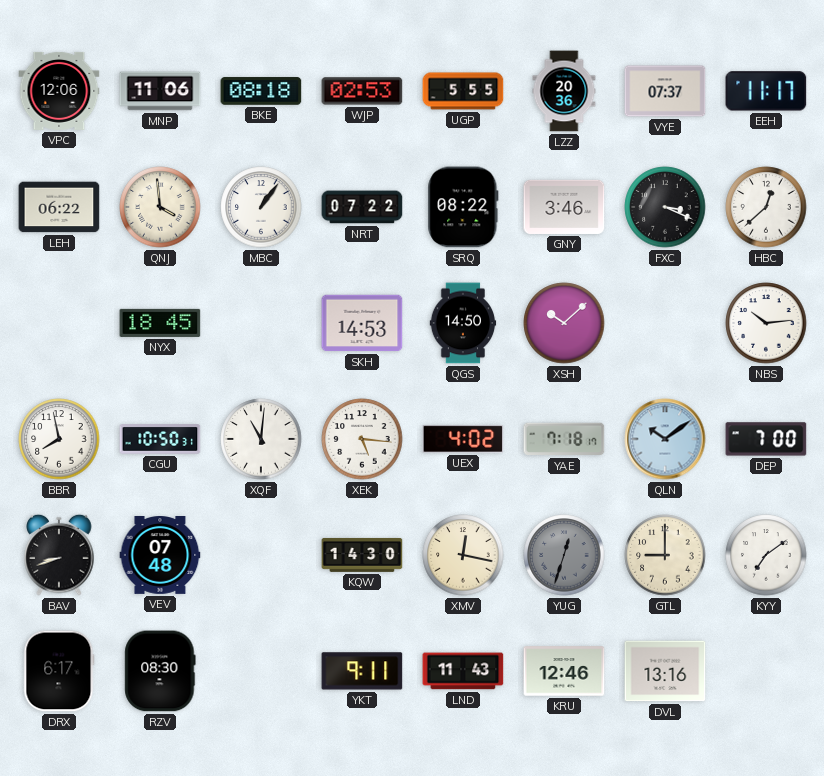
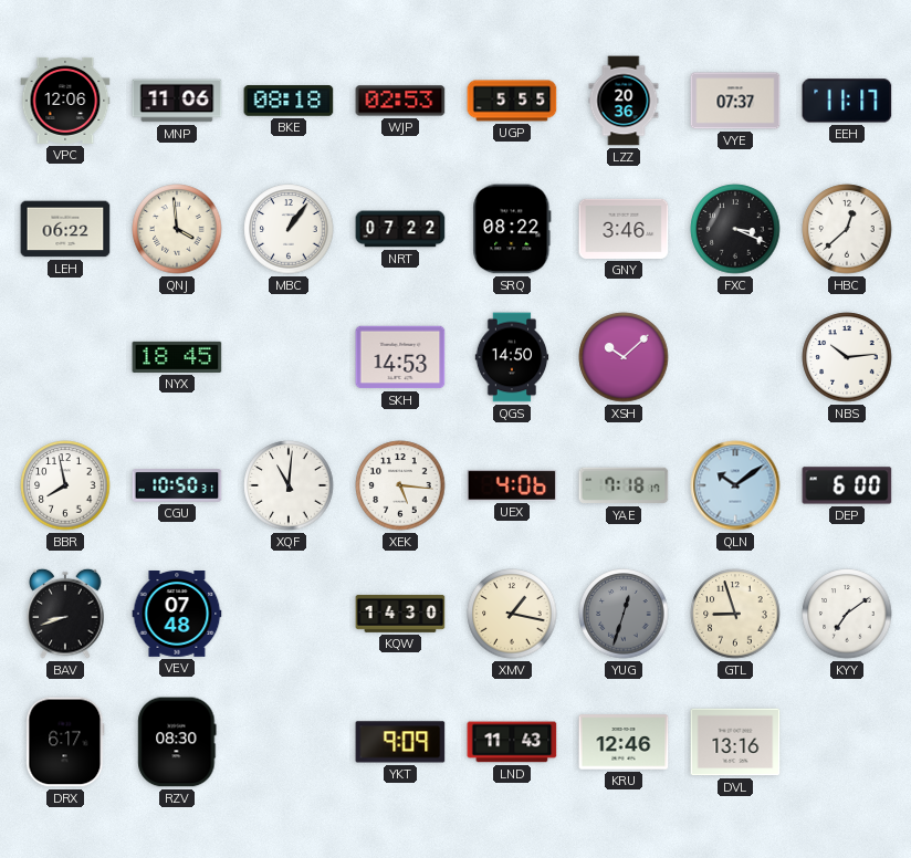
UEX: 4:02 -> 4:06 (512, 486)
DEP: 7:00 -> 6:00 (847, 485)
XMV: 12:17 -> 1:17 (512, 614)
GTL: 9:00 -> 8:57 (735, 614)
YKT: 9:11 -> 9:09 (400, 742)
